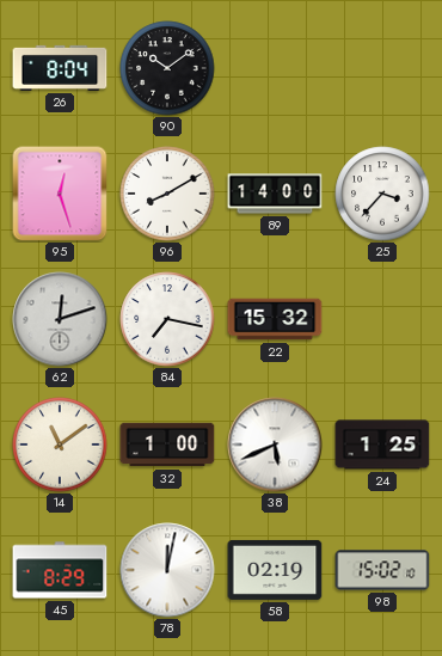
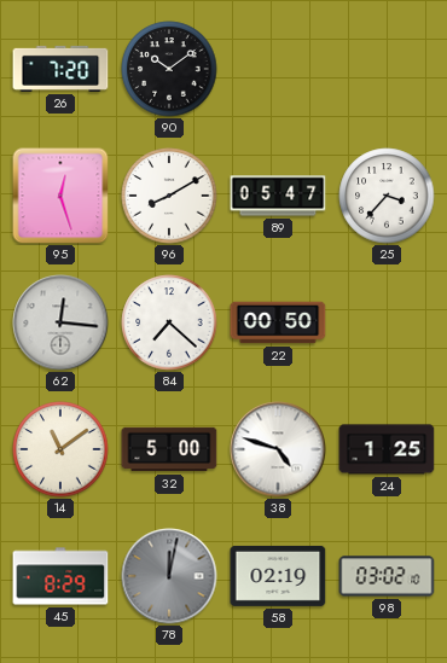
26: 8:04 -> 7:20 (60, 69)
89: 14:00 -> 05:47 (278, 196)
62: 12:12 -> 12:16 (60, 322)
84: 7:17 -> 7:22 (169, 322)
22: 15:32 -> 00:50 (278, 322)
32: 1:00 -> 5:00 (169, 449)
38: 5:41 -> 4:48 (278, 449)
78 dial: white -> grey (169, 576)
98: 15:02 -> 03:02 (387, 576)
